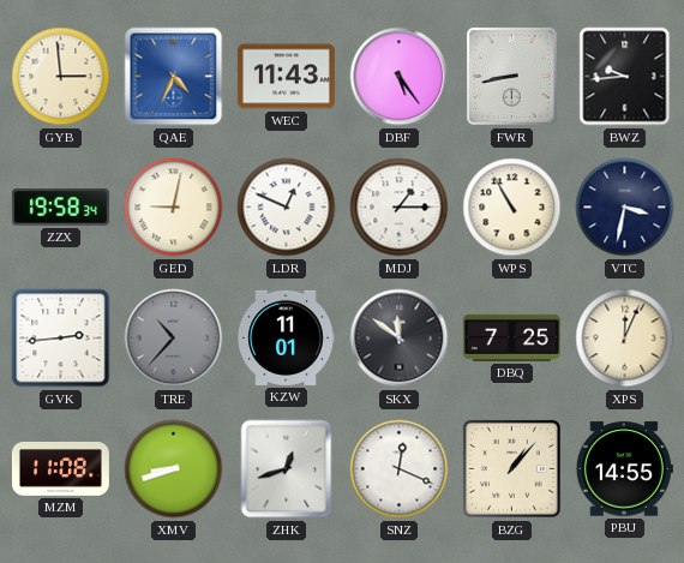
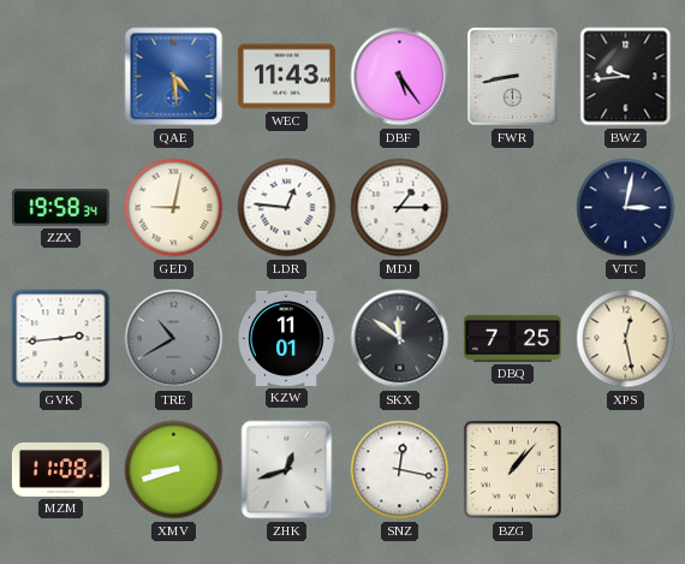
GYB: 2:59 -> none (61, 77)
QAE: 4:34 -> 4:29 (174, 77)
LDR: 12:49 -> 12:46 (287, 208)
WPS: 10:55 -> none (512, 208)
VTC: 3:32 -> 3:02 (626, 208)
TRE: 10:37 -> 10:40 (174, 339)
XPS: 12:04 -> 12:28 (626, 339)
SNZ: 12:19 -> 12:17 (400, 470)
PBU: 14:55 -> none (624, 469)
